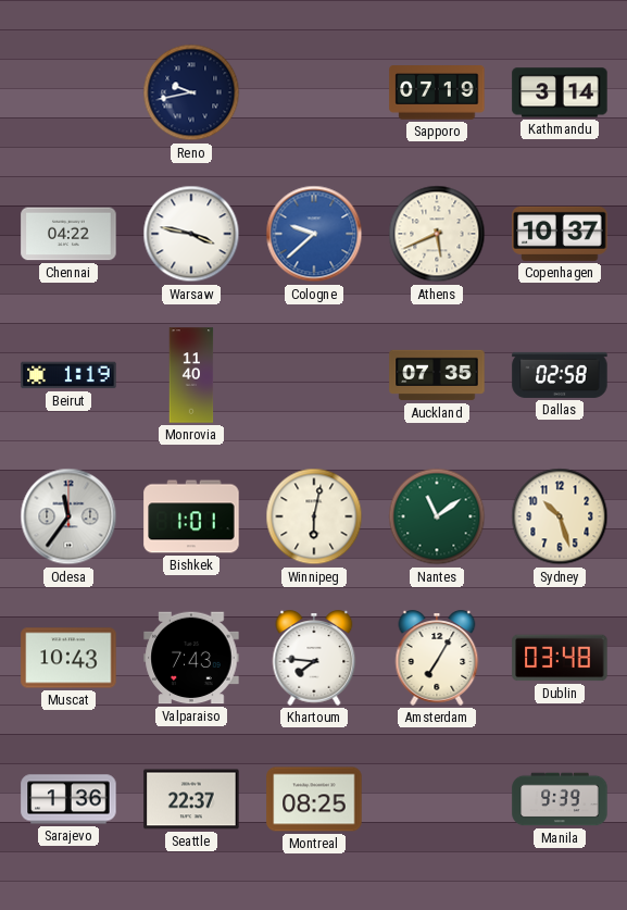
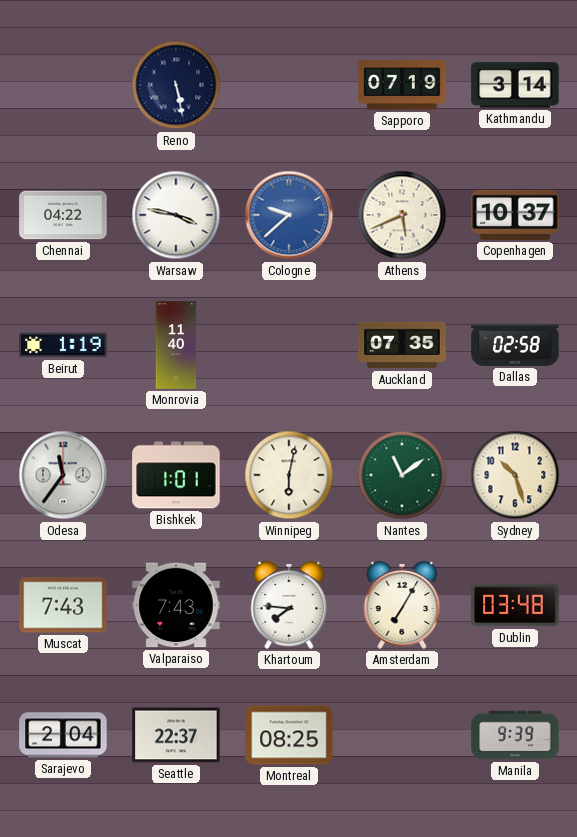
Reno: 9:43 -> 5:28 (176, 85)
Muscat: 10:43 -> 7:43 (63, 605)
Sarajevo: 1:36 -> 2:04 (63, 735)
